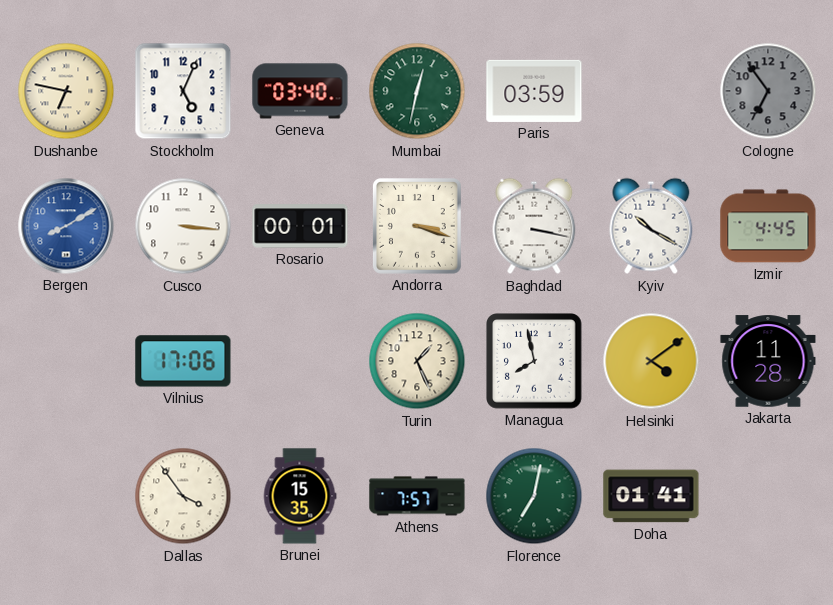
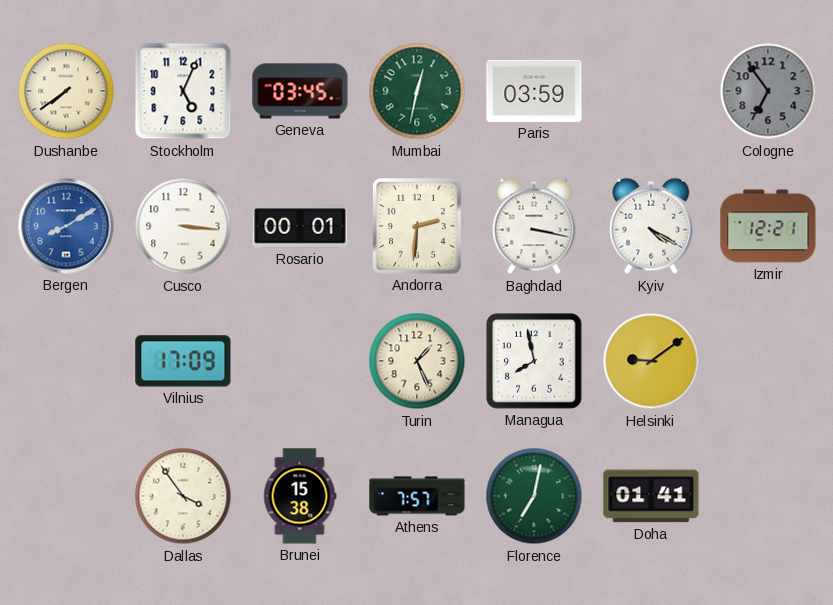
Dushanbe: 6:47 -> 7:39 (66, 91)
Geneva: 03:40 -> 03:45 (300, 91)
Andorra: 3:18 -> 2:31 (417, 227)
Kyiv: 10:20 -> 4:20 (651, 226)
Izmir: 4:45 -> 12:21 (768, 226)
Vilnius: 17:06 -> 17:09 (183, 361)
Helsinki: 4:09 -> 9:09 (651, 361)
Jakarta: 11:28 -> none (768, 361)
Brunei: 15:35 -> 15:38 (300, 496)
